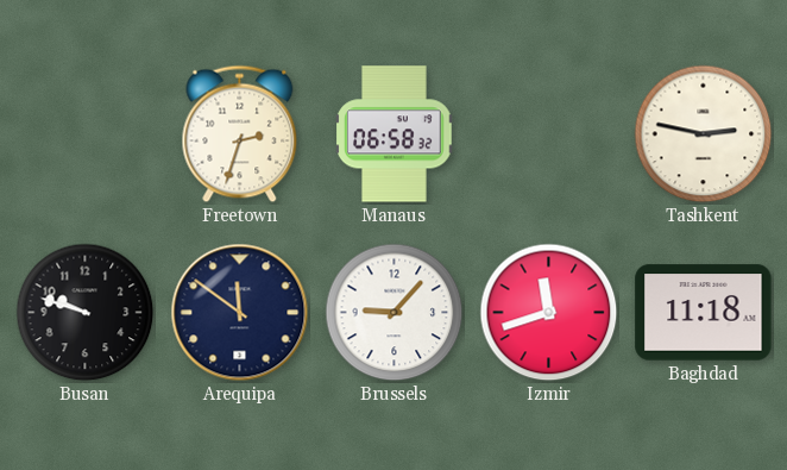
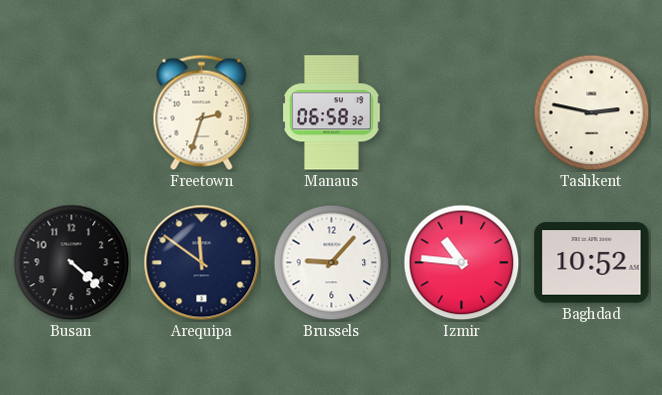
Busan: 9:48 -> 4:22 (72, 263)
Izmir: 11:42 -> 10:46 (462, 263)
Baghdad: 11:18 -> 10:52 (592, 263)
